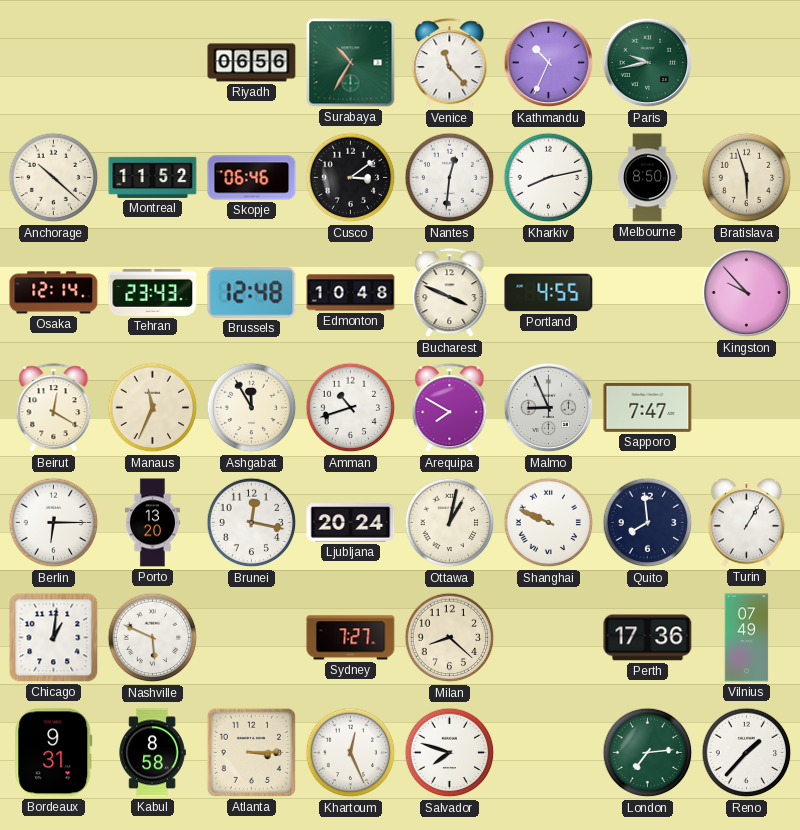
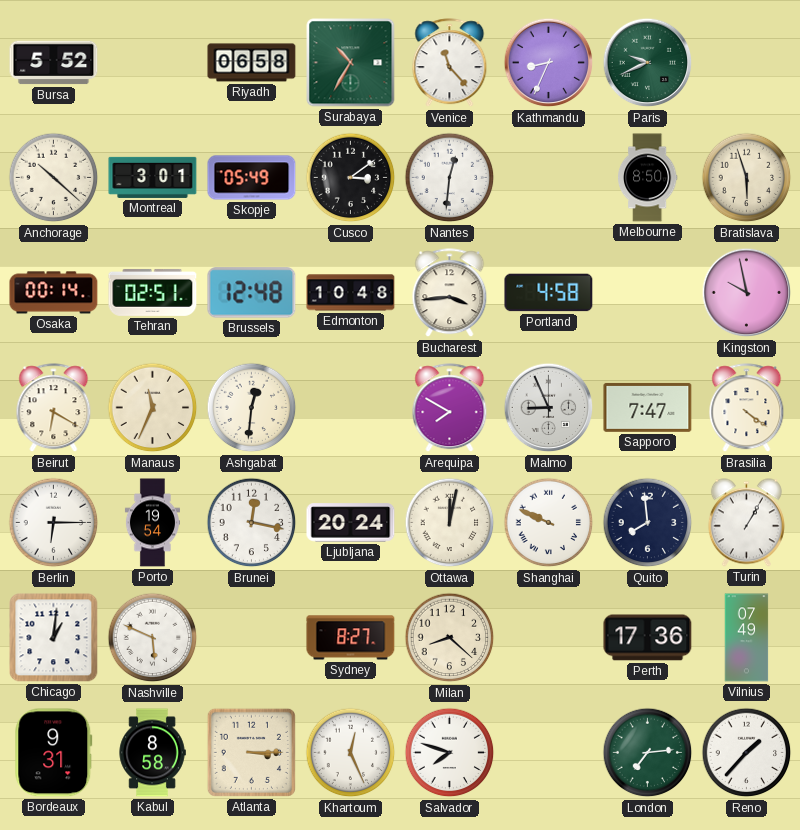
Bursa: none -> 5:52 (54, 63)
Riyadh: 06:56 -> 06:58 (252, 63)
Kathmandu: 10:34 -> 8:34 (549, 63)
Paris: 9:43 -> 9:41 (648, 63)
Montreal: 11:52 -> 3:01 (153, 177)
Skopje: 06:46 -> 05:49 (252, 178)
Kharkiv: 8:13 -> none (549, 178)
Osaka: 12:14 -> 00:14 (54, 293)
Tehran: 23:43 -> 02:51 (153, 292)
Bucharest: 3:49 -> 3:44 (450, 293)
Portland: 4:55 -> 4:58 (549, 293)
Kingston: 9:53 -> 9:58 (747, 293)
Beirut: 12:20 -> 6:20 (54, 408)
Ashgabat: 11:55 -> 12:31 (252, 408)
Amman: 10:42 -> none (351, 408)
Brasilia: none -> 4:21 (747, 408)
Porto: 13:20 -> 19:54 (152, 523)
Ottawa: 1:02 -> 12:02 (450, 523)
Sydney: 7:27 -> 8:27 (351, 638)
